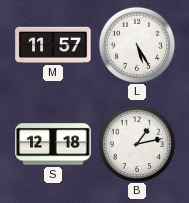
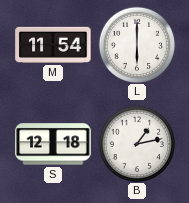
M: 11:57 -> 11:54 (53, 45)
L: 5:25 -> 6:00 (137, 45)
